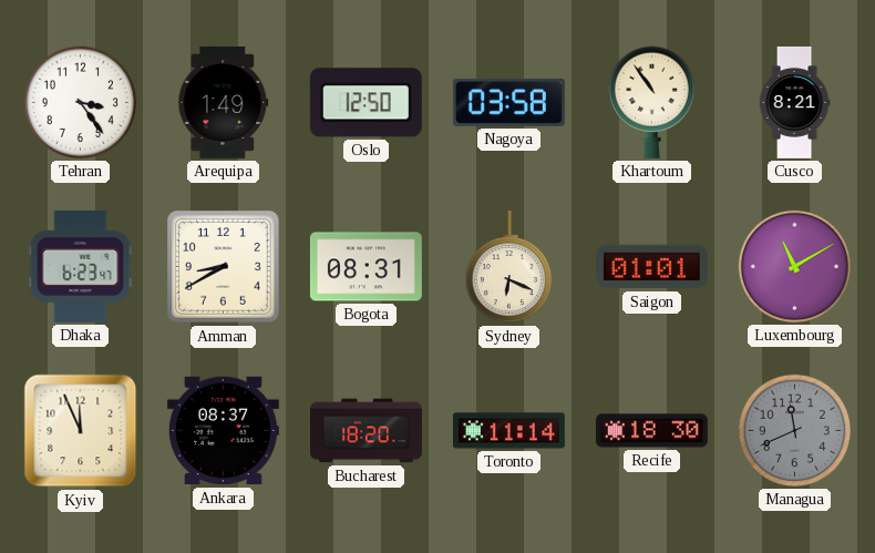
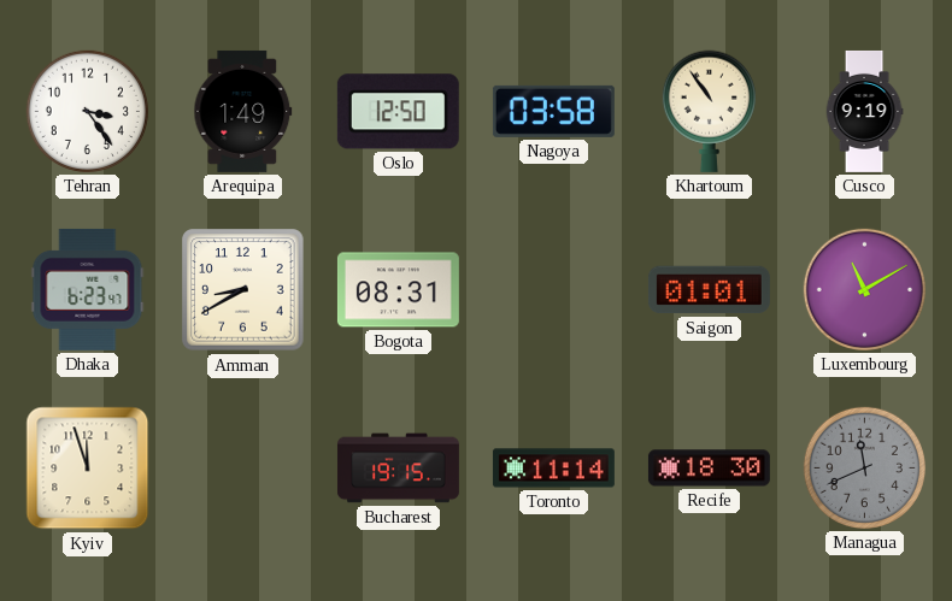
Cusco: 8:21 -> 9:19 (864, 111)
Sydney: 6:19 -> none (508, 267)
Kyiv: 11:56 -> 11:57 (88, 469)
Ankara: 08:37 -> none (223, 431)
Bucharest: 18:20 -> 19:15 (398, 469)
